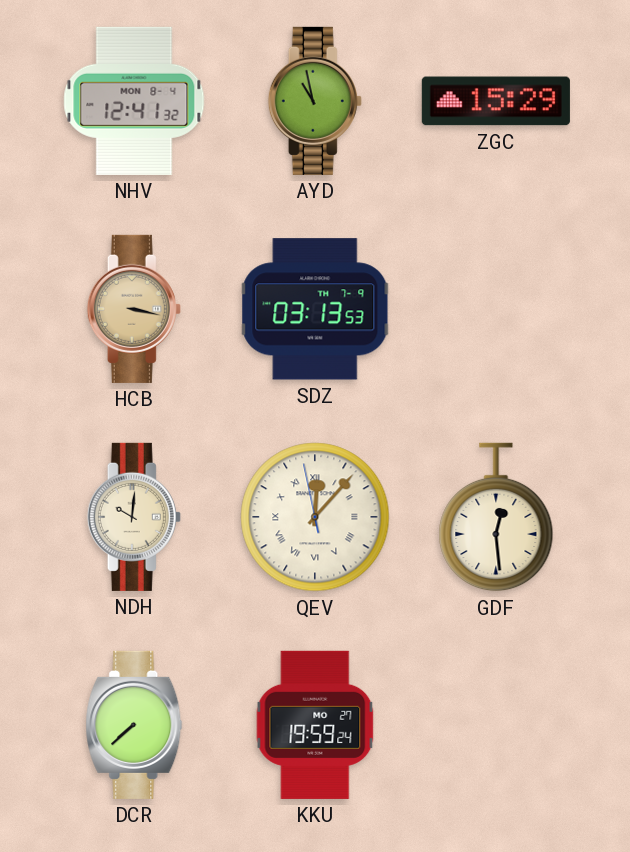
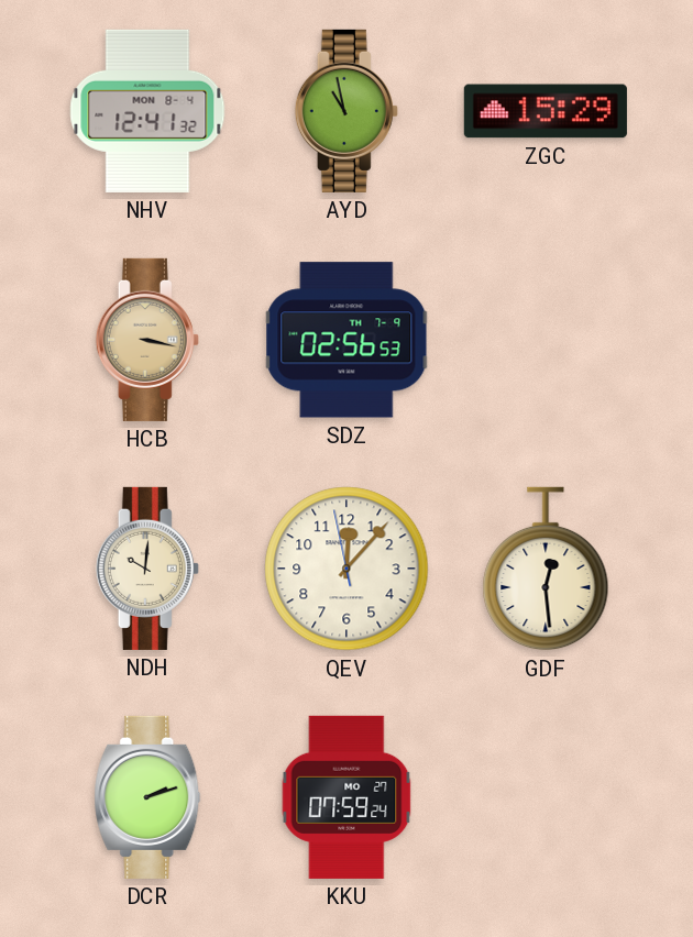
SDZ: 03:13 -> 02:56 (346, 340)
QEV numerals: Roman -> Arabic (346, 569)
DCR: 7:38 -> 2:12 (147, 797)
KKU: 19:59 -> 07:59 (346, 797)
